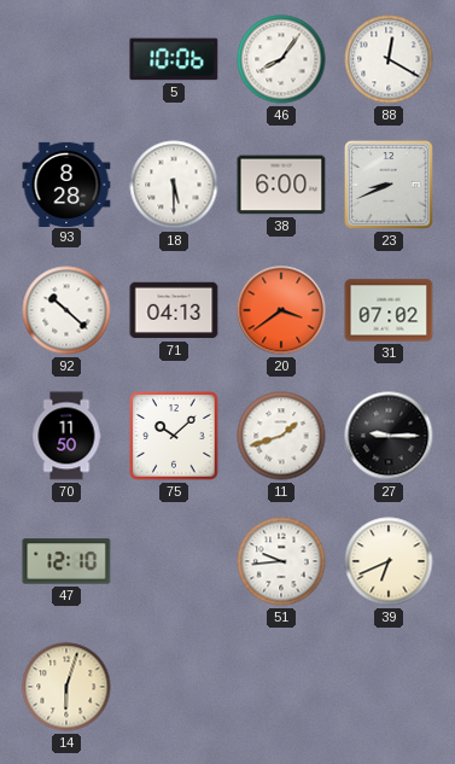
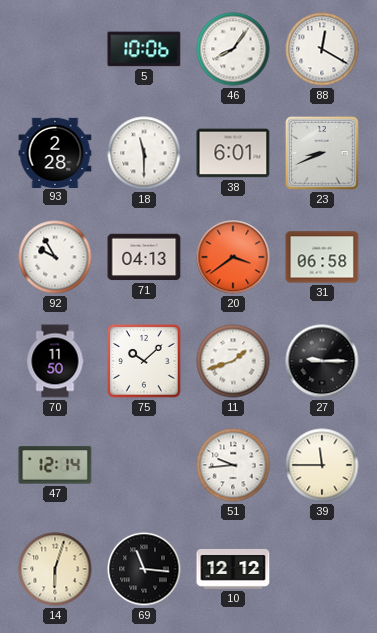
93: 8:28 -> 2:28 (55, 152)
18: 5:30 -> 11:30 (144, 153)
38: 6:00 -> 6:01 (233, 153)
92: 10:22 -> 9:55 (55, 257)
31: 07:02 -> 06:58 (322, 257)
47: 12:10 -> 12:14 (55, 465)
39: 6:41 -> 11:45 (322, 465)
69: none -> 11:16 (144, 569)
10: none -> 12:12 (233, 569)
